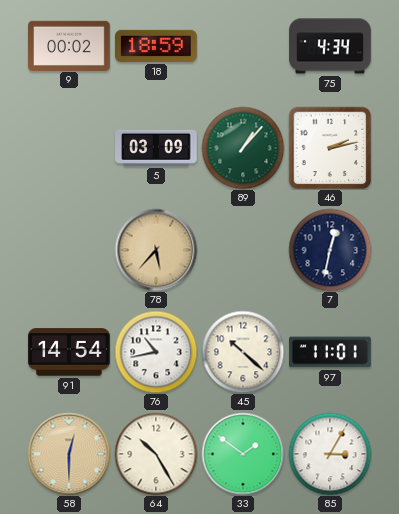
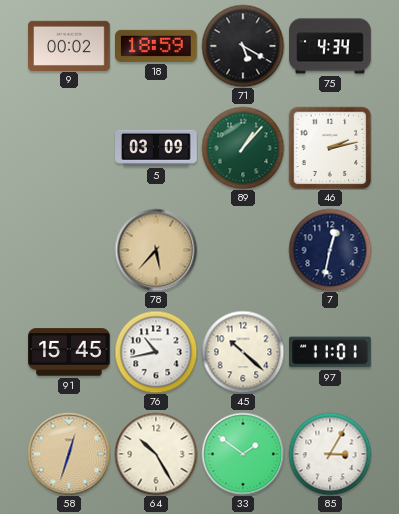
71: none -> 5:20 (243, 46)
91: 14:54 -> 15:45 (69, 352)
58: 12:30 -> 12:33 (69, 454)
